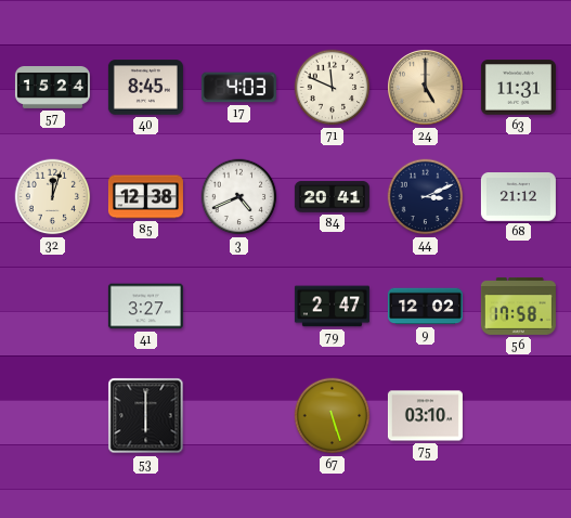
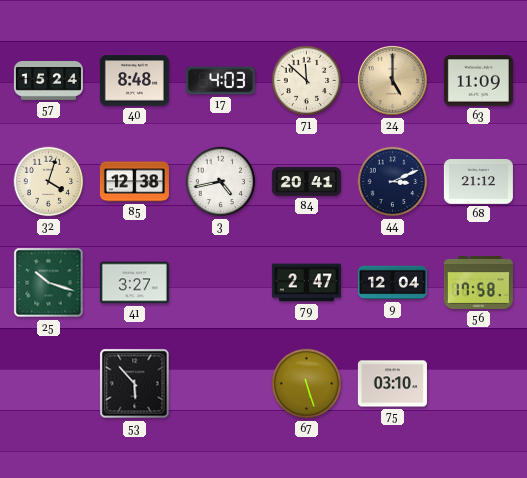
40: 8:45 -> 8:48 (134, 81)
71: 11:49 -> 11:52 (307, 81)
63: 11:31 -> 11:09 (478, 81)
32: 12:03 -> 4:03 (49, 182)
3: 4:41 -> 4:43 (221, 182)
25: none -> 10:18 (49, 283)
9: 12:02 -> 12:04 (392, 283)
53: 6:00 -> 5:53 (135, 384)
